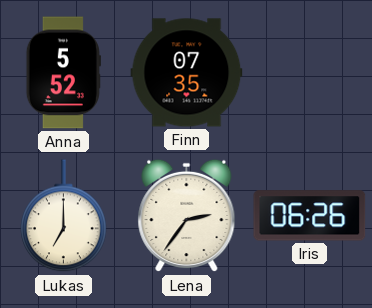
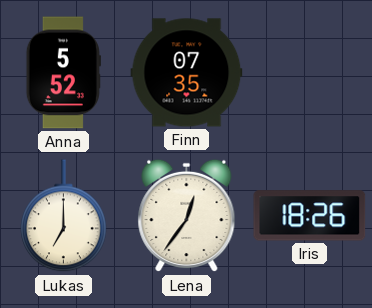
Lena: 2:36 -> 12:36 (187, 216)
Iris: 06:26 -> 18:26 (310, 216)
